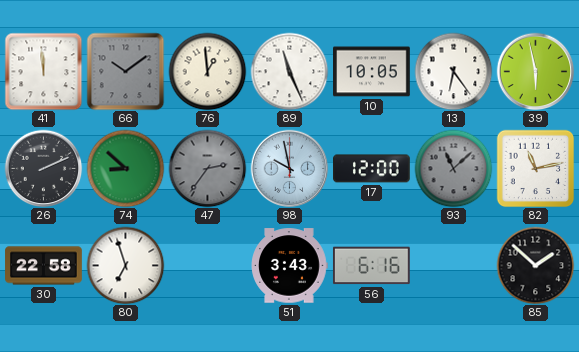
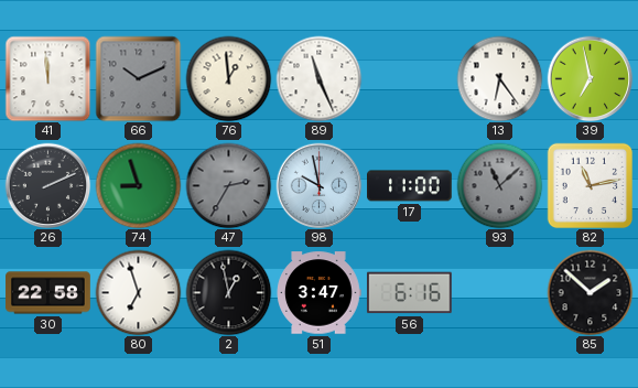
66: 10:09 -> 10:11 (138, 78)
10: 10:05 -> none (372, 72)
39: 5:58 -> 6:58 (590, 78)
74: 8:52 -> 8:57 (138, 185)
47: 2:36 -> 2:35 (228, 185)
17: 12:00 -> 11:00 (410, 186)
2: none -> 12:58 (228, 292)
51: 3:43 -> 3:47 (318, 293)
